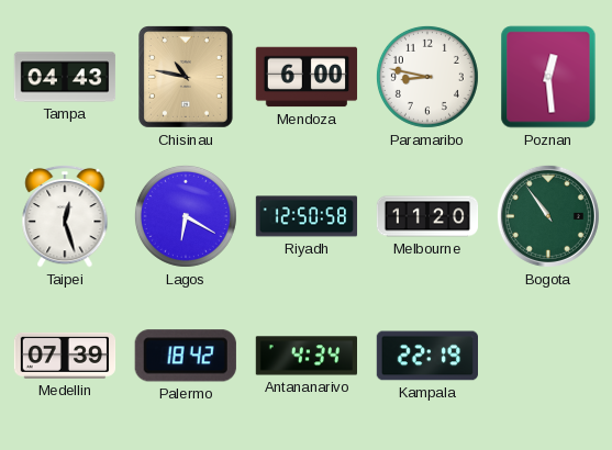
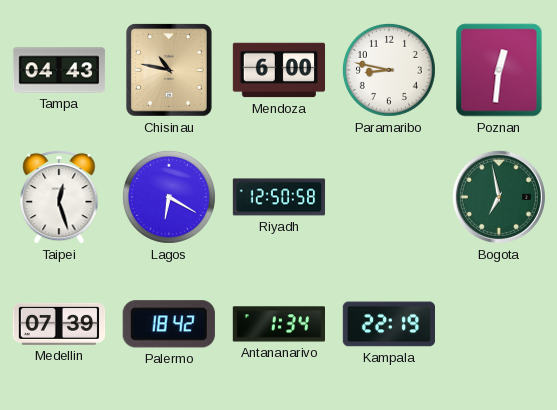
Poznan: 12:29 -> 12:31 (499, 70)
Melbourne: 11:20 -> none (427, 216)
Bogota: 10:54 -> 6:58 (499, 197)
Antananarivo: 4:34 -> 1:34 (278, 324)
